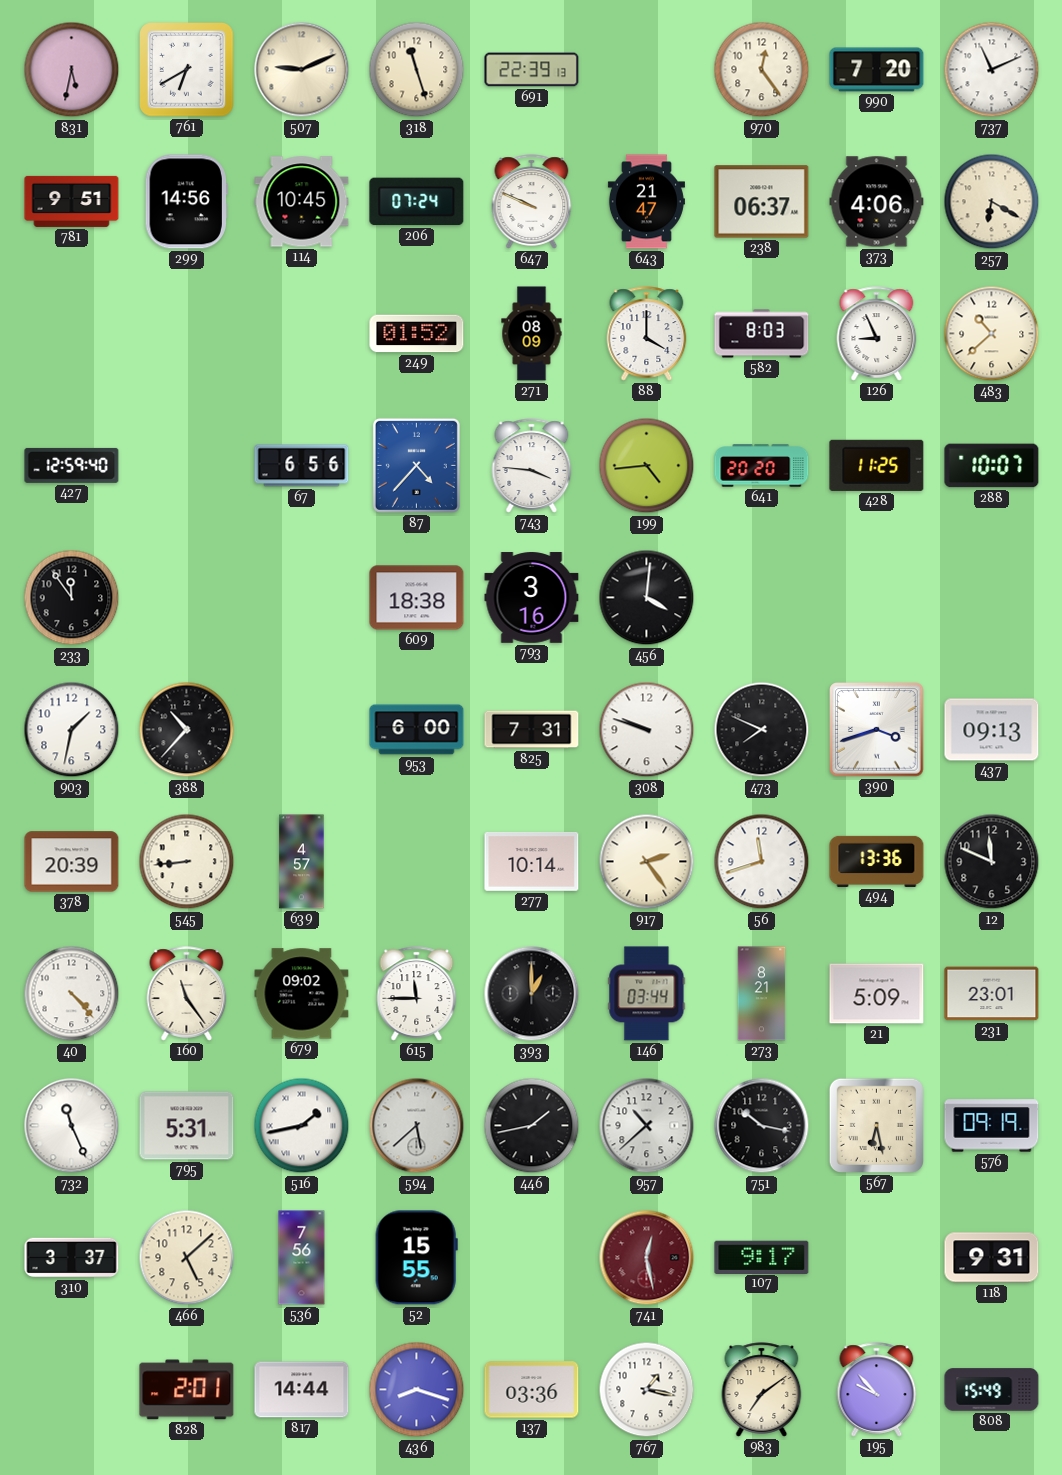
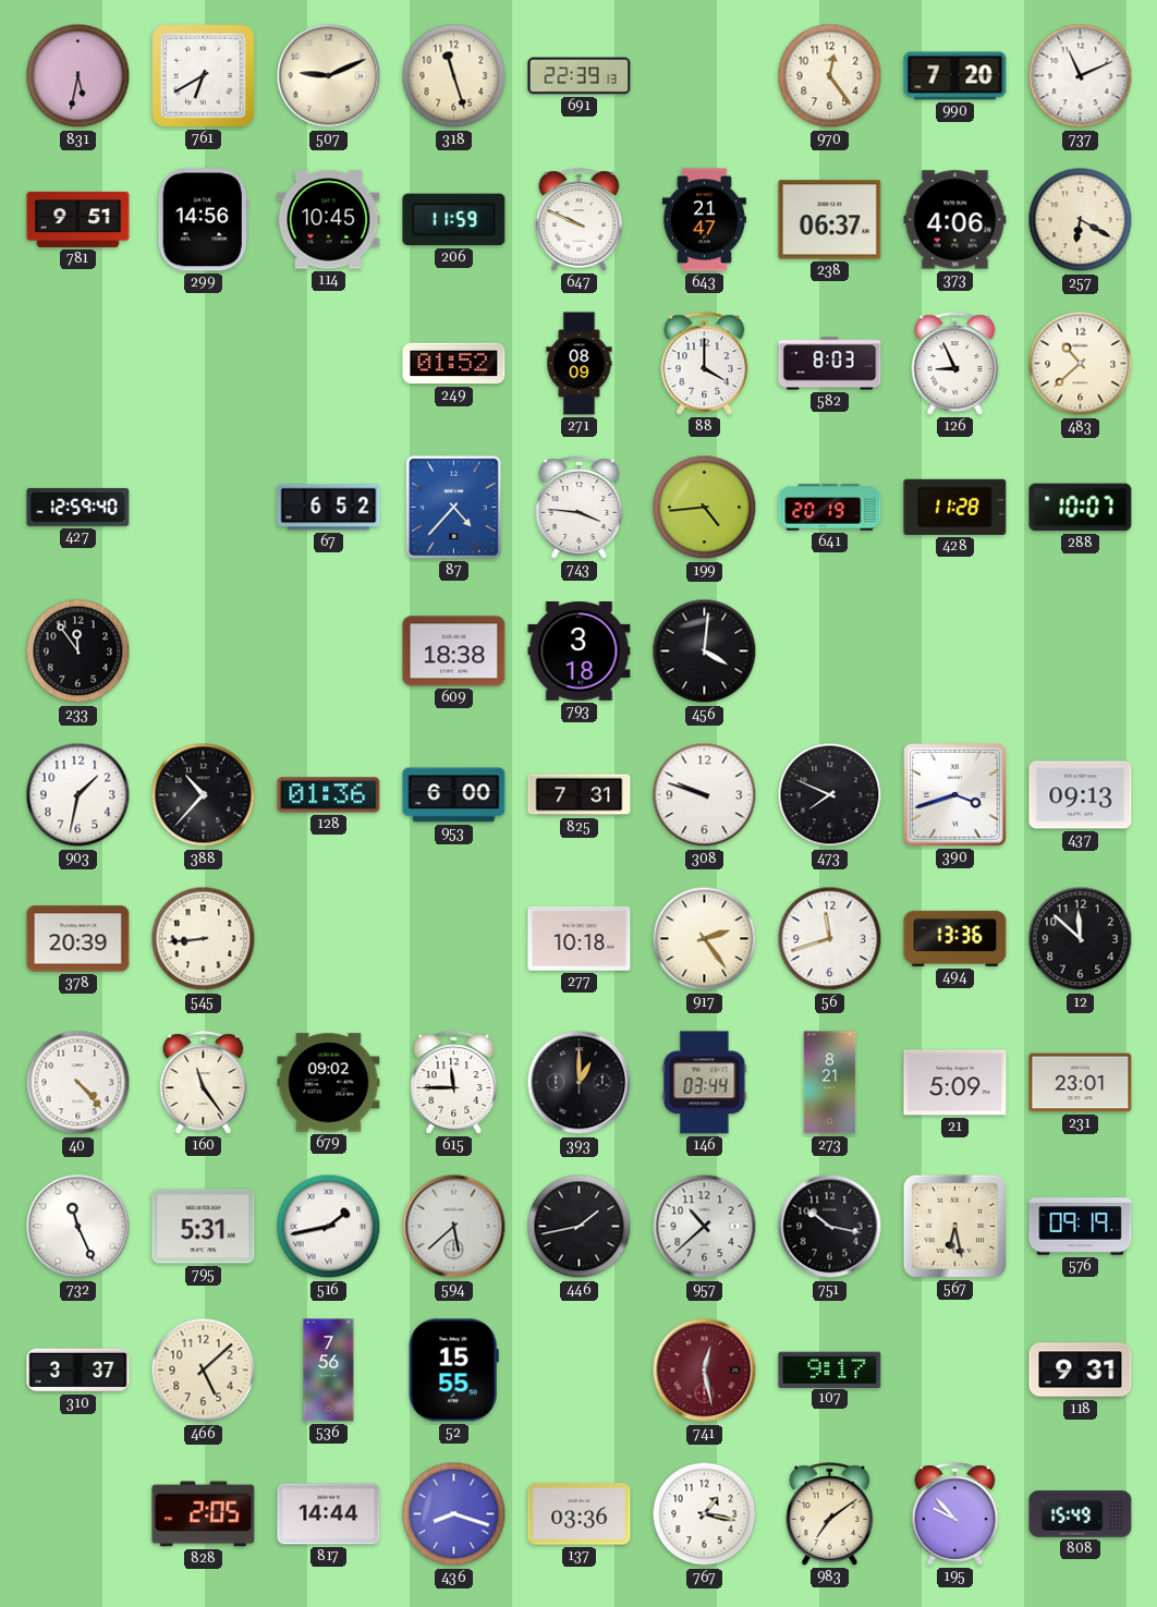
206: 07:24 -> 11:59 (454, 220)
67: 6:56 -> 6:52 (329, 508)
641: 20:20 -> 20:19 (830, 508)
428: 11:25 -> 11:28 (955, 507)
793: 3:16 -> 3:18 (580, 652)
128: none -> 01:36 (329, 795)
639: 4:57 -> none (302, 862)
277: 10:14 -> 10:18 (580, 938)
12: 11:49 -> 11:52 (1081, 939)
828: 2:01 -> 2:05 (204, 1514)
